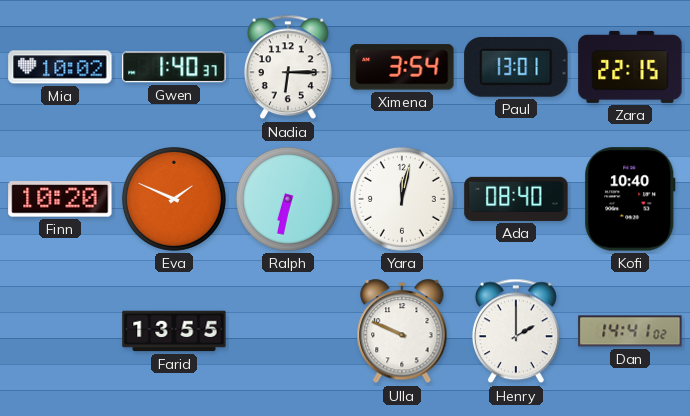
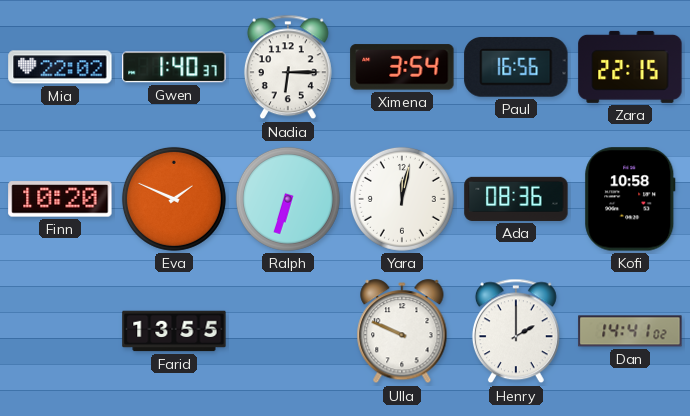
Mia: 10:02 -> 22:02 (60, 67)
Paul: 13:01 -> 16:56 (516, 67)
Ralph: 6:32 -> 6:33 (288, 199)
Ada: 08:40 -> 08:36 (516, 199)
Kofi: 10:40 -> 10:58 (630, 199)
